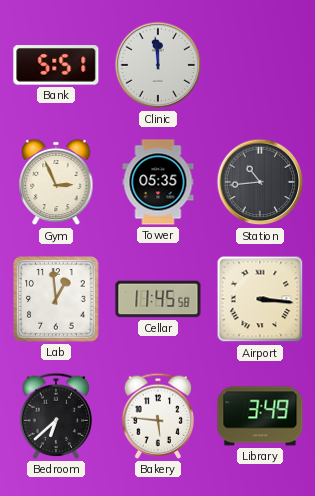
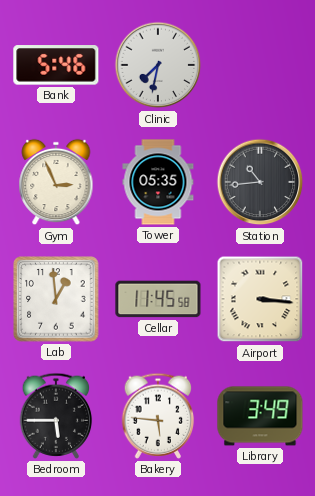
Bank: 5:51 -> 5:46 (56, 65)
Clinic: 11:59 -> 7:32 (158, 65)
Bedroom: 6:38 -> 5:45 (56, 416)
